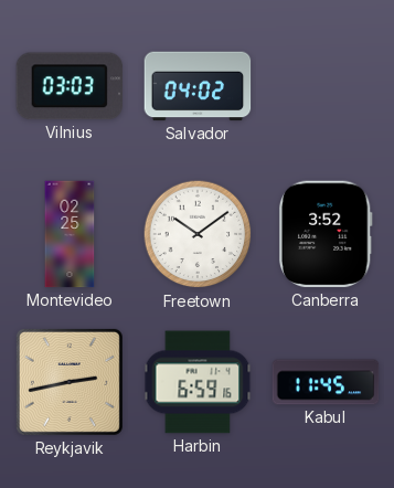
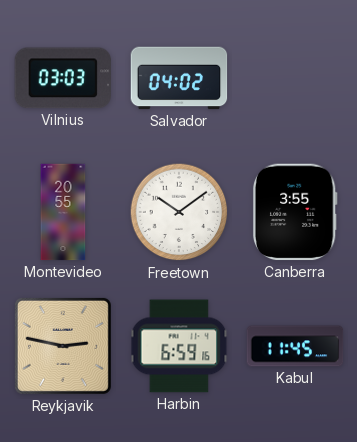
Montevideo: 02:25 -> 20:55 (63, 212)
Canberra: 3:52 -> 3:55 (295, 212)
Reykjavik: 2:43 -> 2:47 (63, 346)
